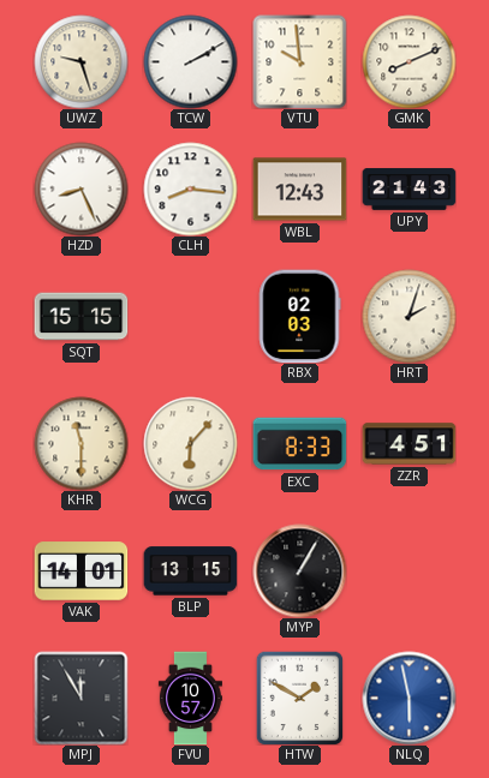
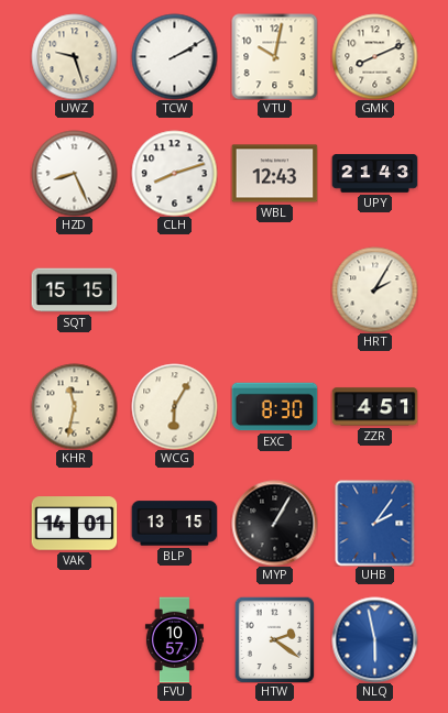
VTU: 9:59 -> 10:02 (274, 56)
CLH: 8:16 -> 8:12 (174, 173)
RBX: 02:03 -> none (299, 316)
HRT: 2:03 -> 2:05 (374, 289)
KHR: 11:30 -> 11:32 (74, 406)
WCG: 6:07 -> 6:05 (174, 406)
EXC: 8:33 -> 8:30 (274, 407)
UHB: none -> 2:06 (375, 523)
MPJ: 11:55 -> none (80, 698)
HTW: 1:50 -> 2:21 (275, 639)
